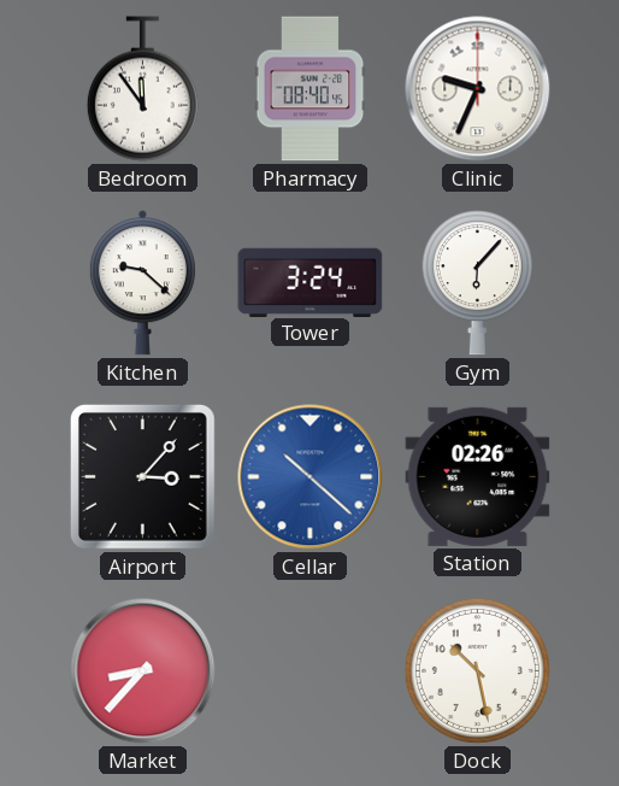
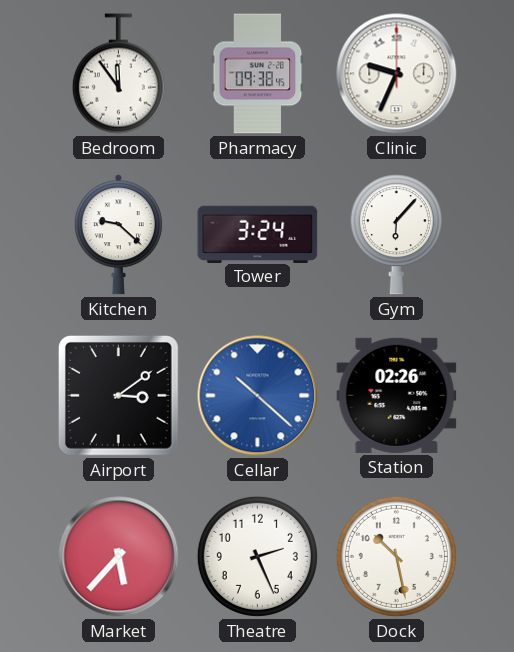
Pharmacy: 08:40 -> 09:38 (258, 74)
Airport: 3:07 -> 3:09 (118, 395)
Market: 8:37 -> 5:37 (119, 557)
Theatre: none -> 2:26 (257, 556)
